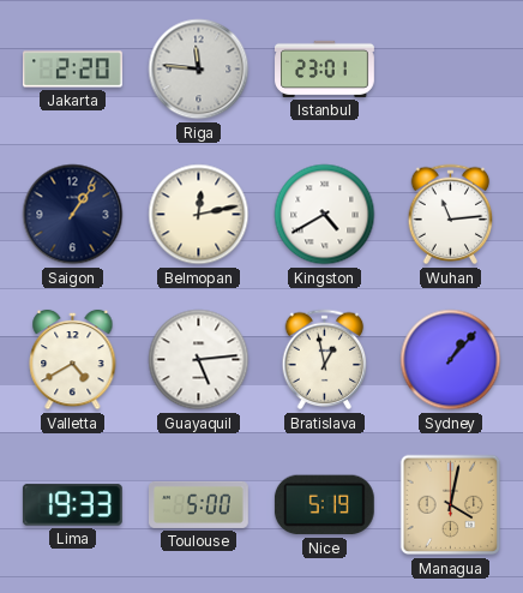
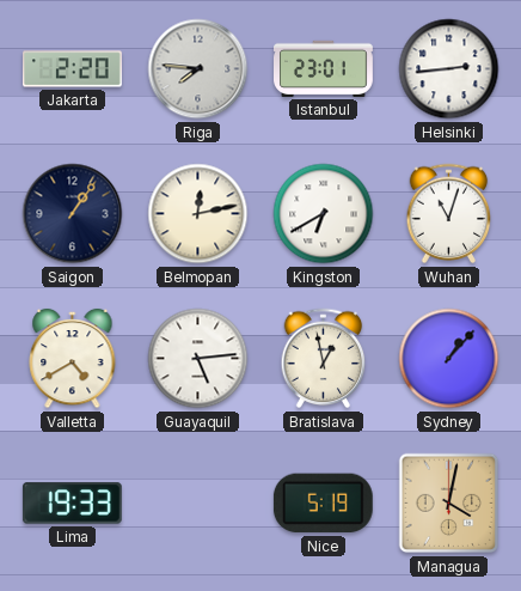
Riga: 11:46 -> 7:46 (198, 69)
Helsinki: none -> 2:44 (449, 69)
Kingston: 4:40 -> 6:40 (324, 214)
Wuhan: 11:14 -> 11:03 (449, 214)
Toulouse: 5:00 -> none (199, 504)
